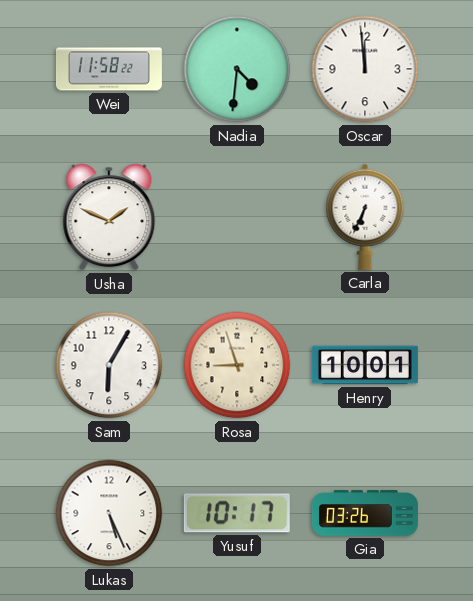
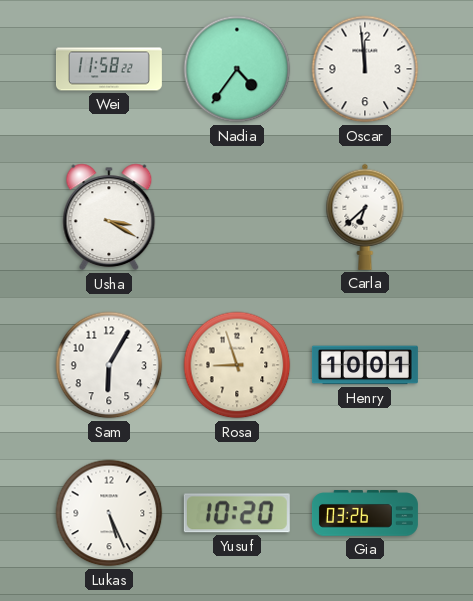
Nadia: 4:31 -> 4:36 (237, 69)
Usha: 1:49 -> 3:20 (109, 217)
Carla: 6:34 -> 6:38 (365, 217)
Yusuf: 10:17 -> 10:20 (237, 513)
